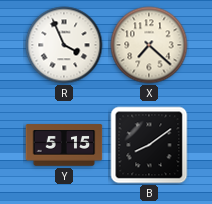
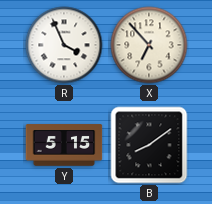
X: 7:22 -> 6:53 (149, 45)
